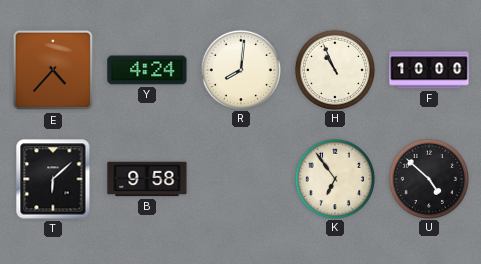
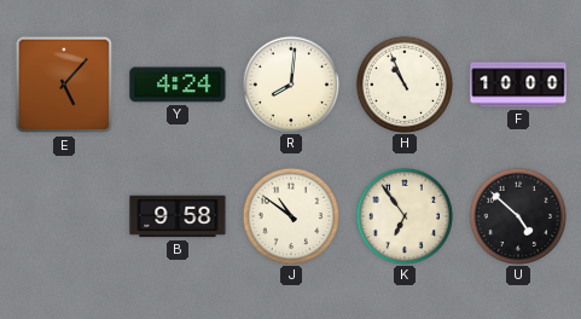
E: 4:37 -> 5:07 (64, 85)
T: 6:08 -> none (53, 179)
J: none -> 10:51 (290, 215)
